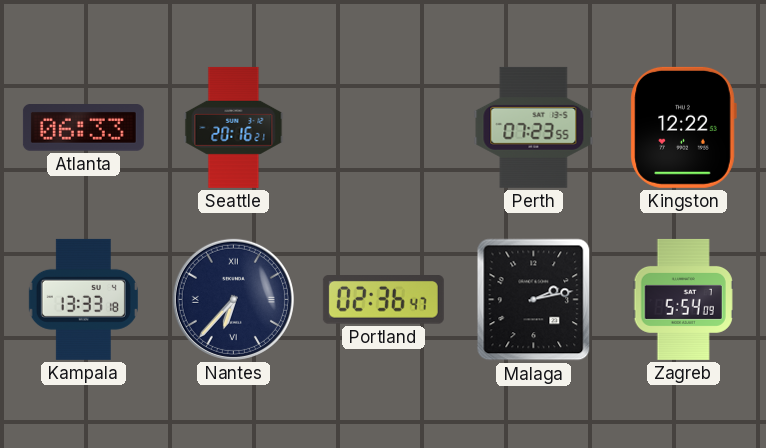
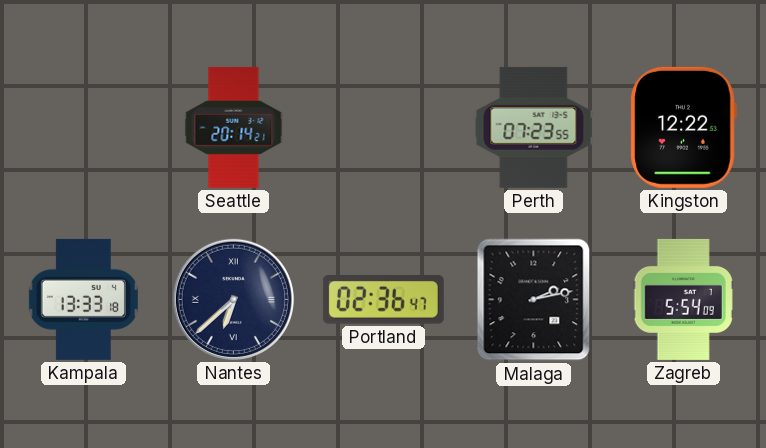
Atlanta: 06:33 -> none (83, 128)
Seattle: 20:16 -> 20:14 (234, 127)
Nantes: 6:37 -> 6:38 (233, 299)
